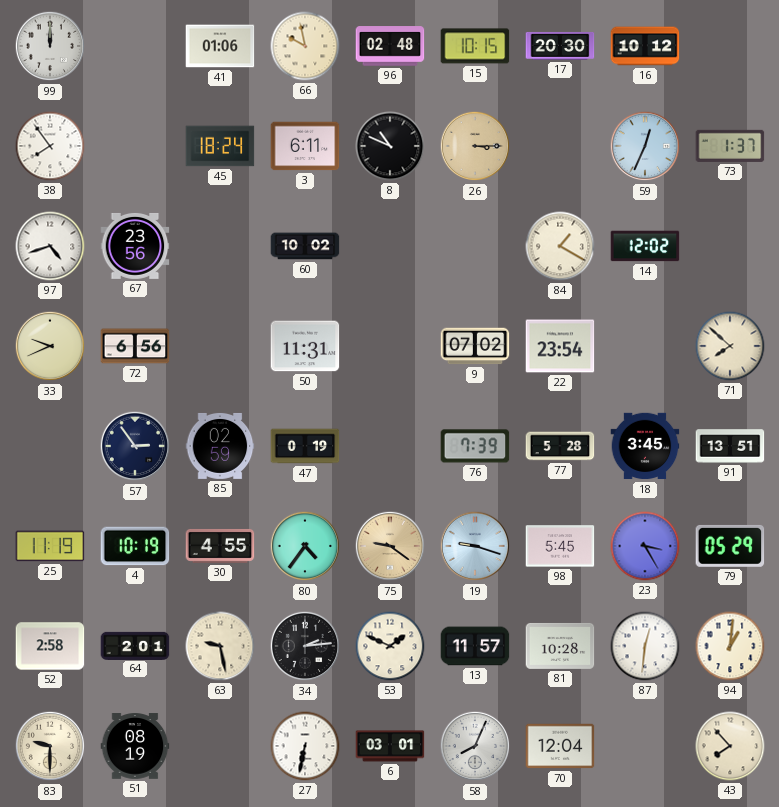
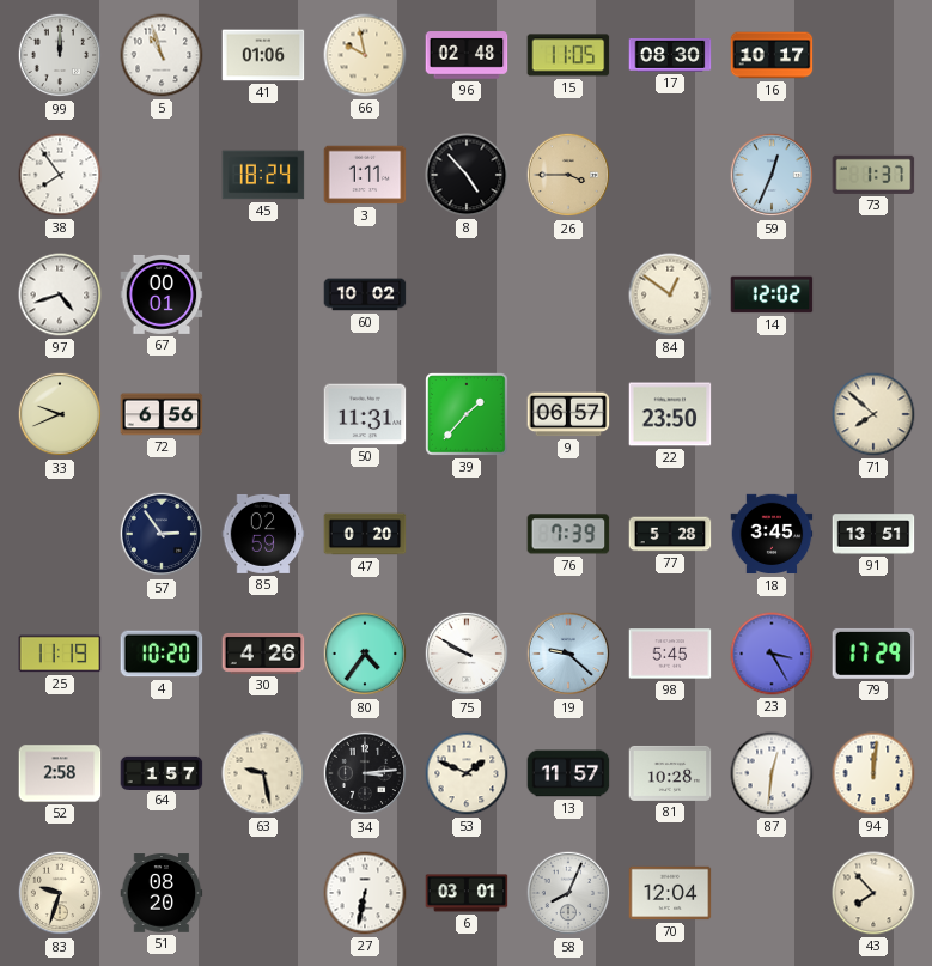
5: none -> 10:57 (162, 55)
15: 10:15 -> 11:05 (568, 55)
17: 20:30 -> 08:30 (670, 55)
16: 10:12 -> 10:17 (772, 55)
3: 6:11 -> 1:11 (365, 175)
8: 10:49 -> 4:53 (467, 175)
26: 3:15 -> 3:45 (568, 175)
67: 23:56 -> 00:01 (162, 294)
84: 1:20 -> 12:51 (670, 294)
39: none -> 1:37 (467, 414)
9: 07:02 -> 06:57 (568, 414)
22: 23:54 -> 23:50 (670, 414)
47: 0:19 -> 0:20 (365, 534)
4: 10:19 -> 10:20 (162, 654)
30: 4:55 -> 4:26 (263, 654)
75: 9:21 -> 9:50 (467, 654)
75 dial: champagne -> white (467, 654)
19: 9:18 -> 9:22 (568, 654)
79: 05:29 -> 17:29 (873, 654)
64: 2:01 -> 1:57 (162, 772)
34: 2:14 -> 3:14 (365, 773)
94: 1:01 -> 12:01 (873, 773)
83: 9:30 -> 9:33 (60, 893)
51: 08:19 -> 08:20 (162, 893)
